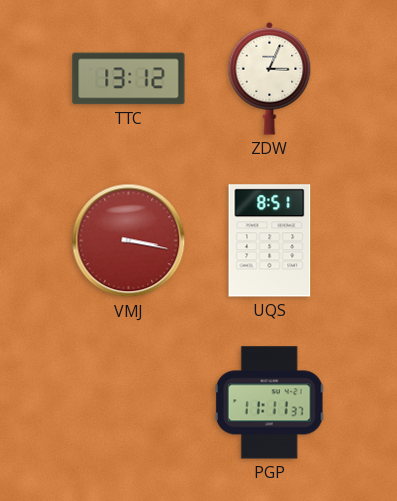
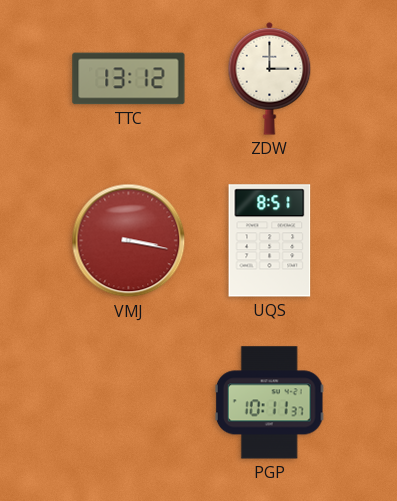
ZDW: 3:04 -> 3:00 (270, 78)
PGP: 11:11 -> 10:11 (269, 403)
